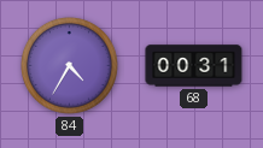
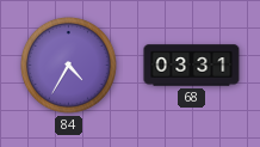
68: 00:31 -> 03:31 (192, 66)
